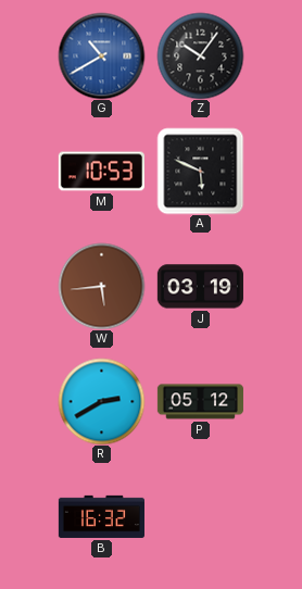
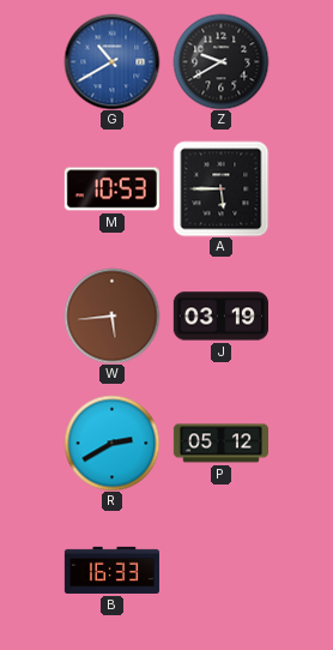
Z: 10:06 -> 9:40 (220, 61)
A: 5:49 -> 5:45 (220, 188)
B: 16:32 -> 16:33 (111, 570)
